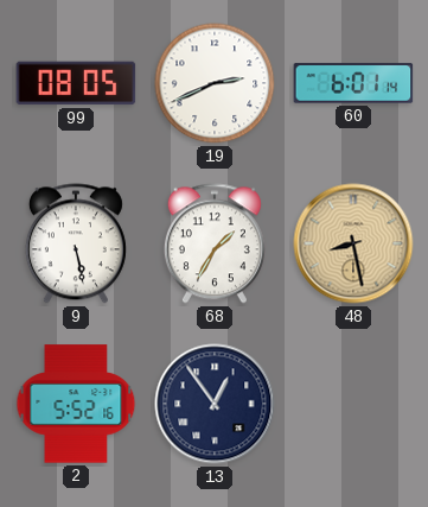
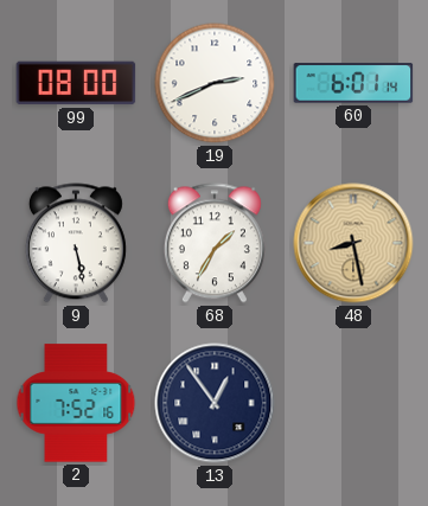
99: 08:05 -> 08:00 (76, 83)
2: 5:52 -> 7:52 (76, 403)
